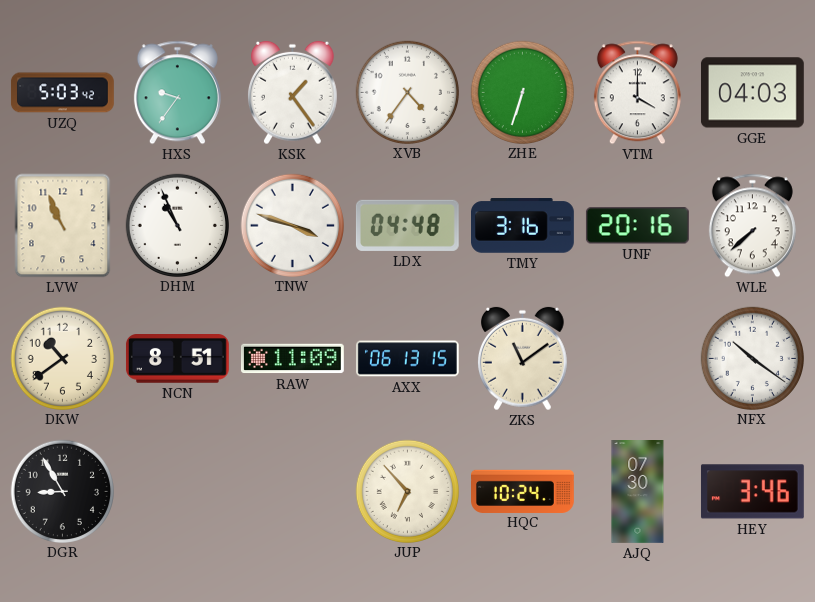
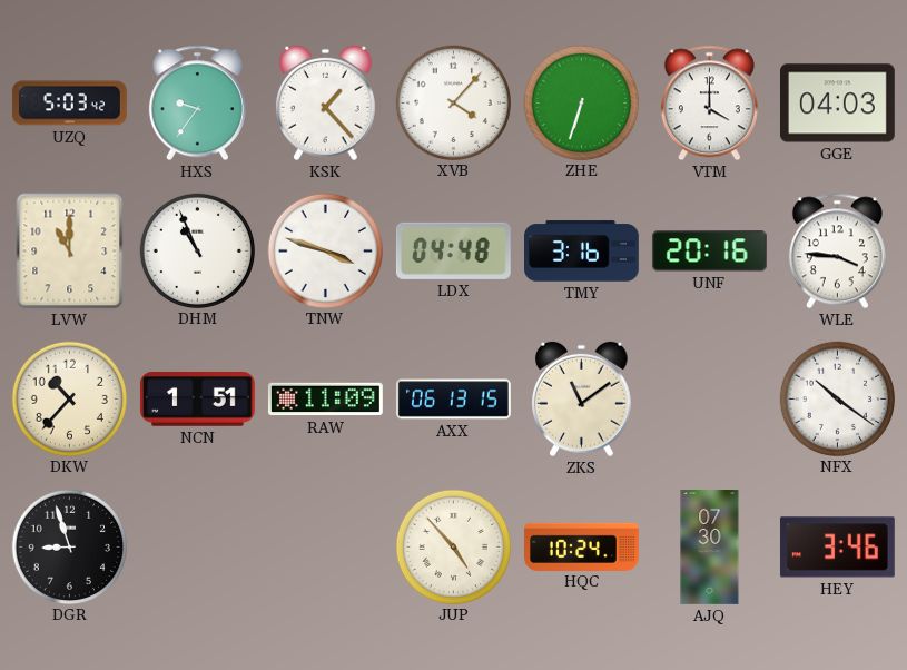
KSK: 1:24 -> 1:23 (326, 104)
XVB: 4:36 -> 4:07 (453, 102)
LVW: 10:56 -> 11:00 (70, 252)
WLE: 7:38 -> 3:46 (837, 252)
DKW: 10:39 -> 10:37 (69, 398)
NCN: 8:51 -> 1:51 (197, 400)
DGR: 8:55 -> 8:57 (69, 546)
JUP: 6:53 -> 4:53 (453, 546)
